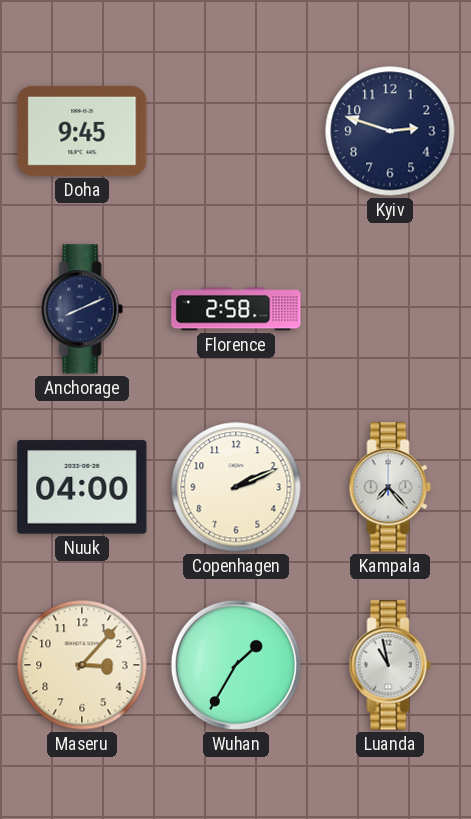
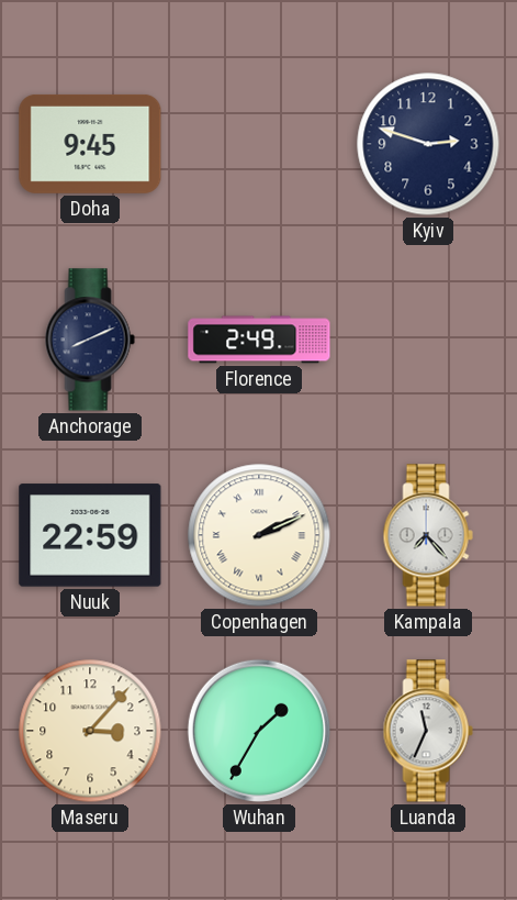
Florence: 2:58 -> 2:49 (259, 340)
Nuuk: 04:00 -> 22:59 (90, 535)
Copenhagen numerals: Arabic -> Roman (259, 535)
Luanda: 10:58 -> 11:34 (428, 731)
